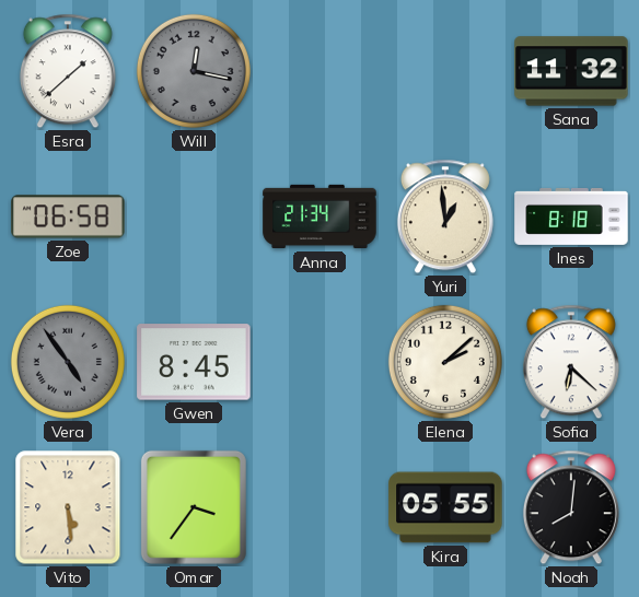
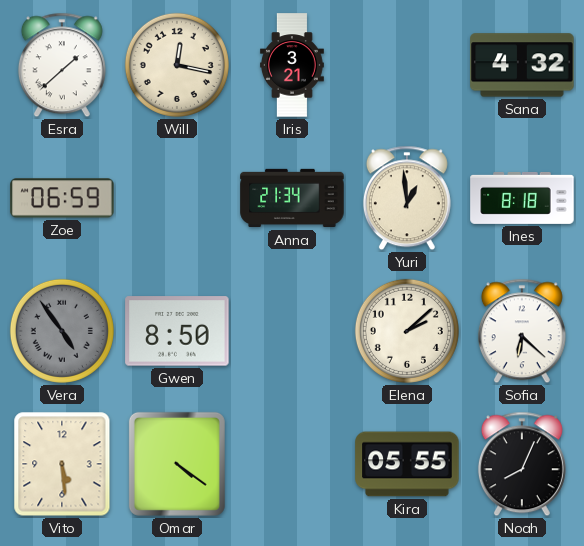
Will dial: grey -> cream (177, 65)
Iris: none -> 3:21 (292, 65)
Sana: 11:32 -> 4:32 (522, 65)
Zoe: 06:58 -> 06:59 (62, 198)
Gwen: 8:45 -> 8:50 (177, 331)
Omar: 3:36 -> 4:21 (177, 464)
Noah: 8:01 -> 8:04 (522, 464)
